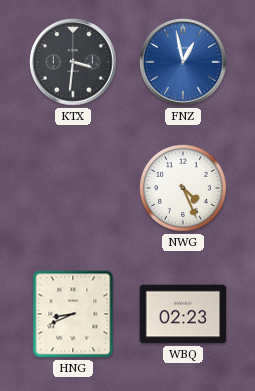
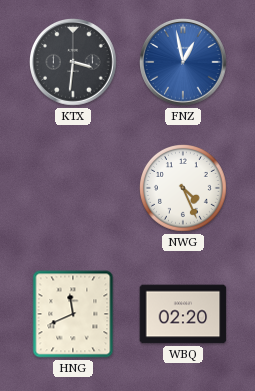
HNG: 8:41 -> 11:41 (73, 314)
WBQ: 02:23 -> 02:20 (183, 314)
